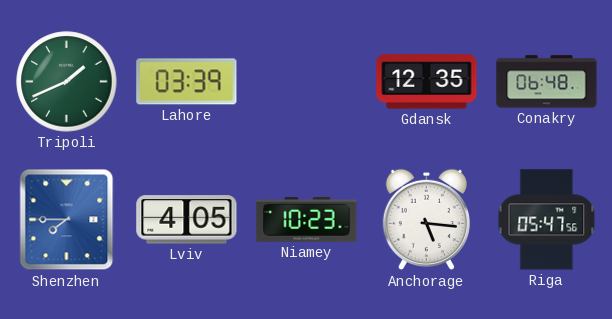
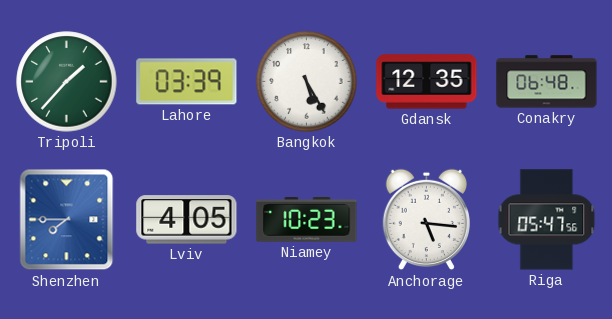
Tripoli: 1:41 -> 1:37 (67, 82)
Bangkok: none -> 5:25 (307, 82)
